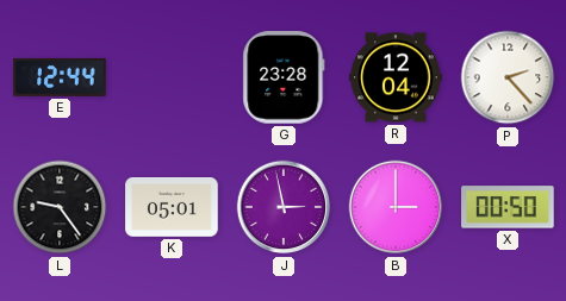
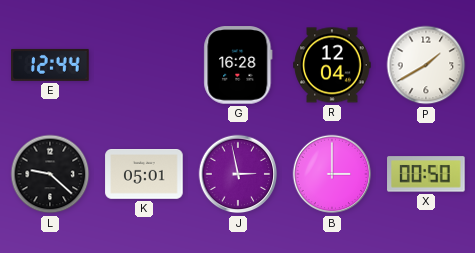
G: 23:28 -> 16:28 (238, 65)
P: 2:23 -> 1:40 (426, 65)
L: 9:24 -> 9:22 (50, 174)
